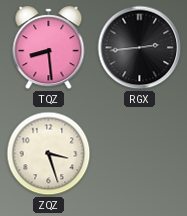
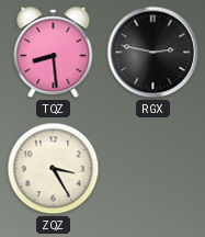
RGX: 2:44 -> 2:47 (153, 53)
ZQZ: 3:27 -> 3:25 (54, 169)
